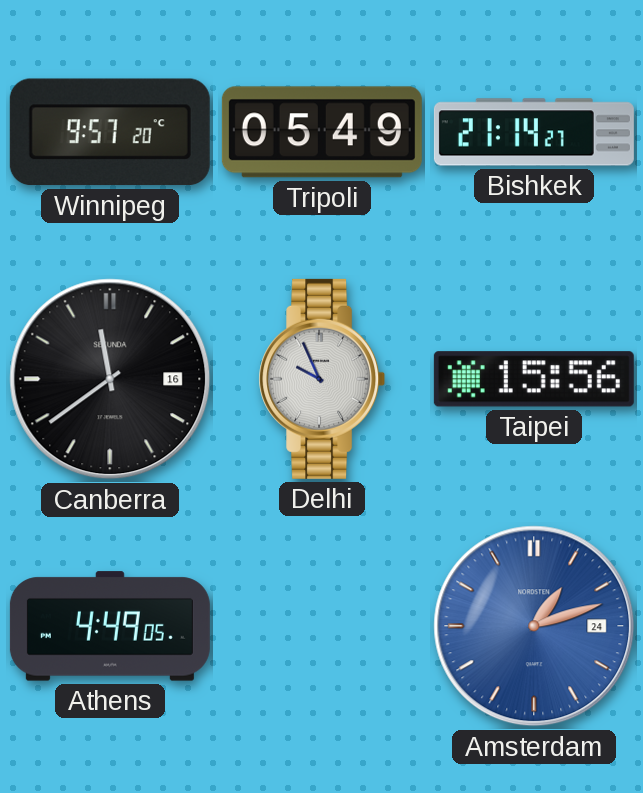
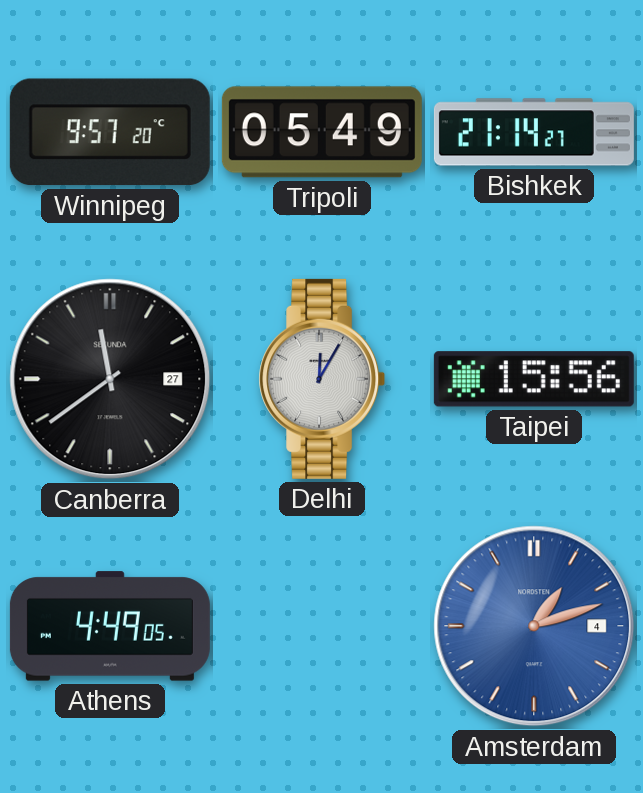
Canberra date: 16 -> 27 (110, 379)
Delhi: 9:56 -> 12:05 (322, 379)
Amsterdam date: 24 -> 4 (534, 626)
